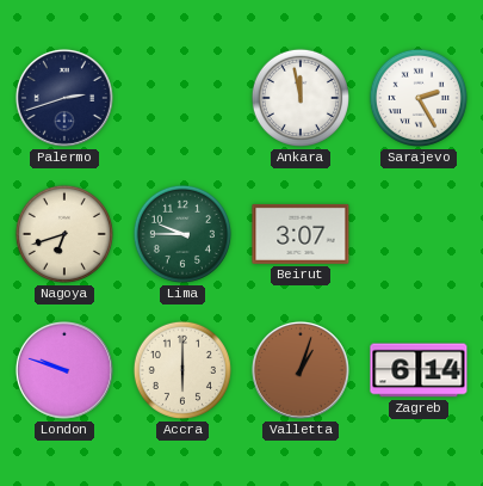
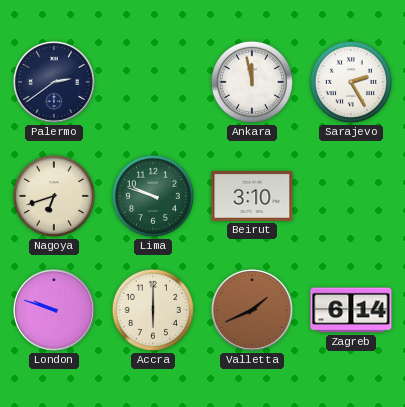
Palermo: 2:42 -> 2:39 (54, 82)
Lima: 9:45 -> 9:48 (153, 196)
Beirut: 3:07 -> 3:10 (252, 196)
Valletta: 1:03 -> 1:41 (252, 310)
